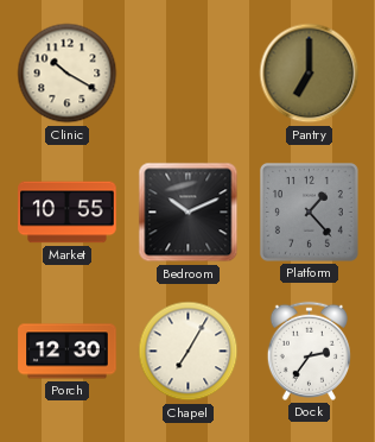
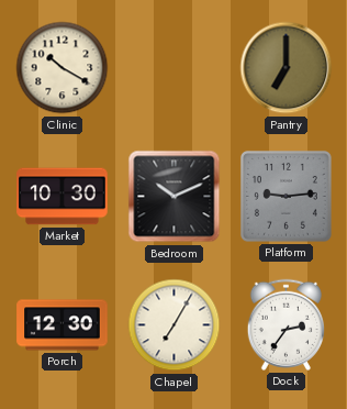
Market: 10:55 -> 10:30 (63, 197)
Platform: 1:23 -> 9:14 (286, 196)
